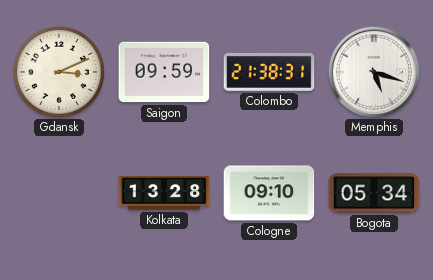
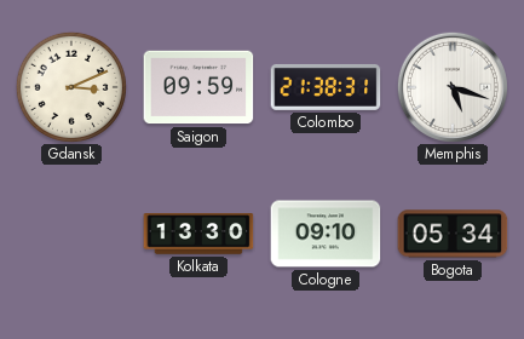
Kolkata: 13:28 -> 13:30 (198, 234)
